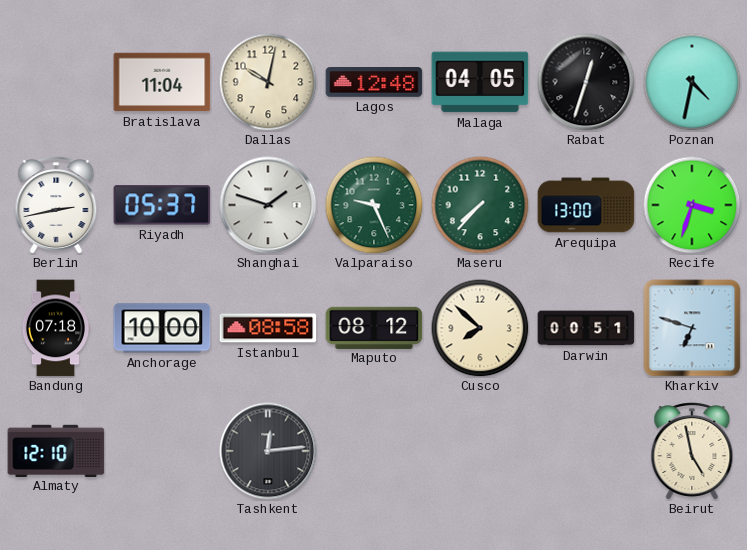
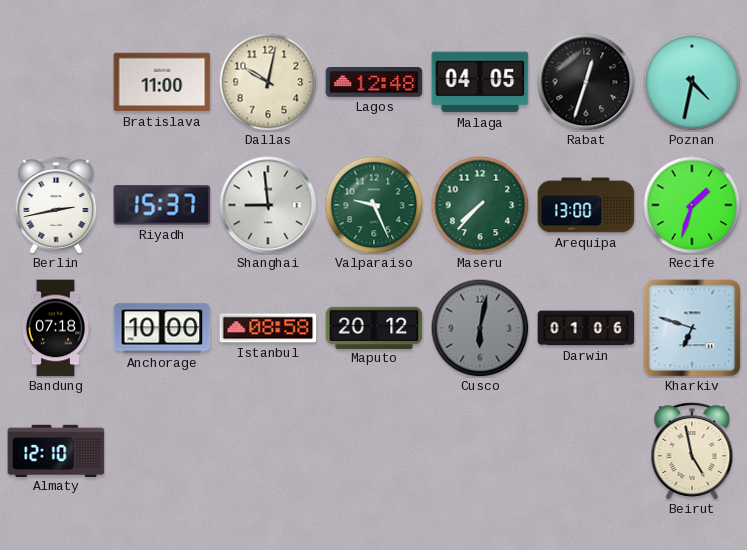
Bratislava: 11:04 -> 11:00 (162, 82)
Riyadh: 05:37 -> 15:37 (162, 205)
Shanghai: 1:48 -> 8:59 (268, 205)
Recife: 3:33 -> 1:33 (692, 205)
Maputo: 08:12 -> 20:12 (374, 327)
Cusco: 7:52 -> 6:02 (480, 328)
Cusco dial: cream -> grey (480, 328)
Darwin: 00:51 -> 01:06 (586, 328)
Tashkent: 12:14 -> none (268, 451)
